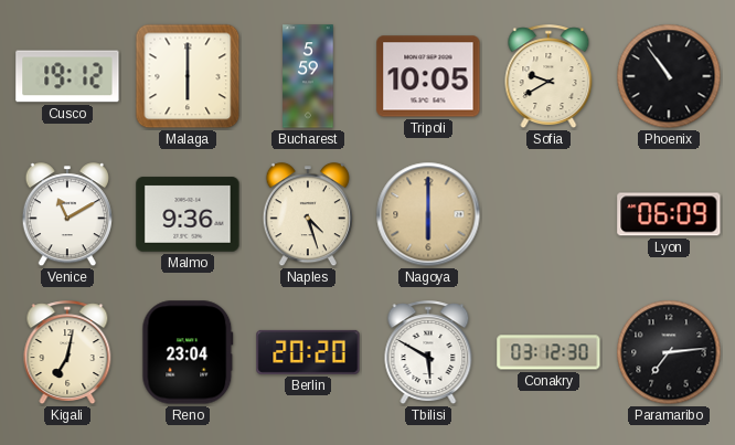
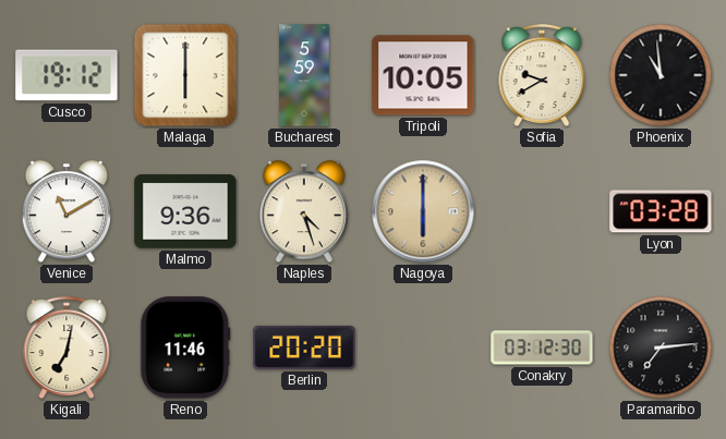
Phoenix: 10:54 -> 10:59 (661, 75)
Lyon: 06:09 -> 03:28 (661, 211)
Reno: 23:04 -> 11:46 (185, 347)
Tbilisi: 5:50 -> none (428, 353)
